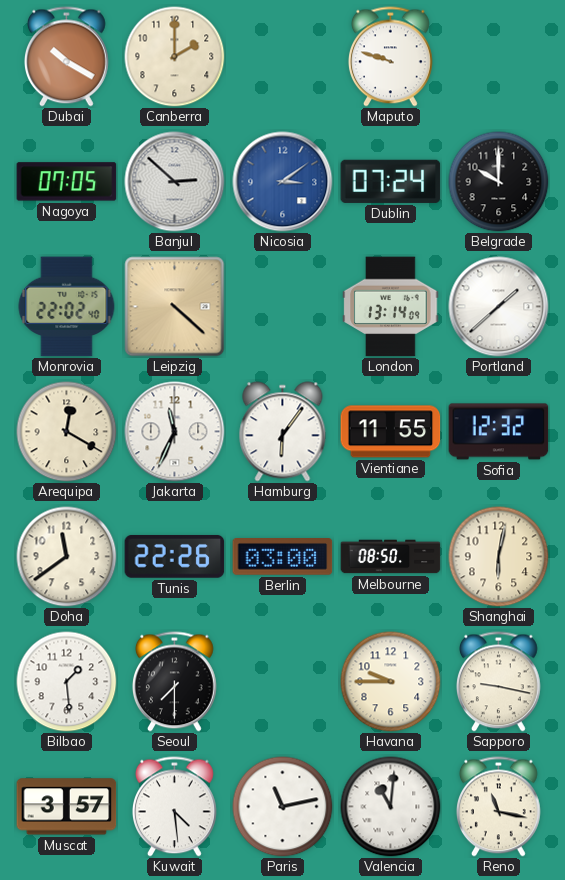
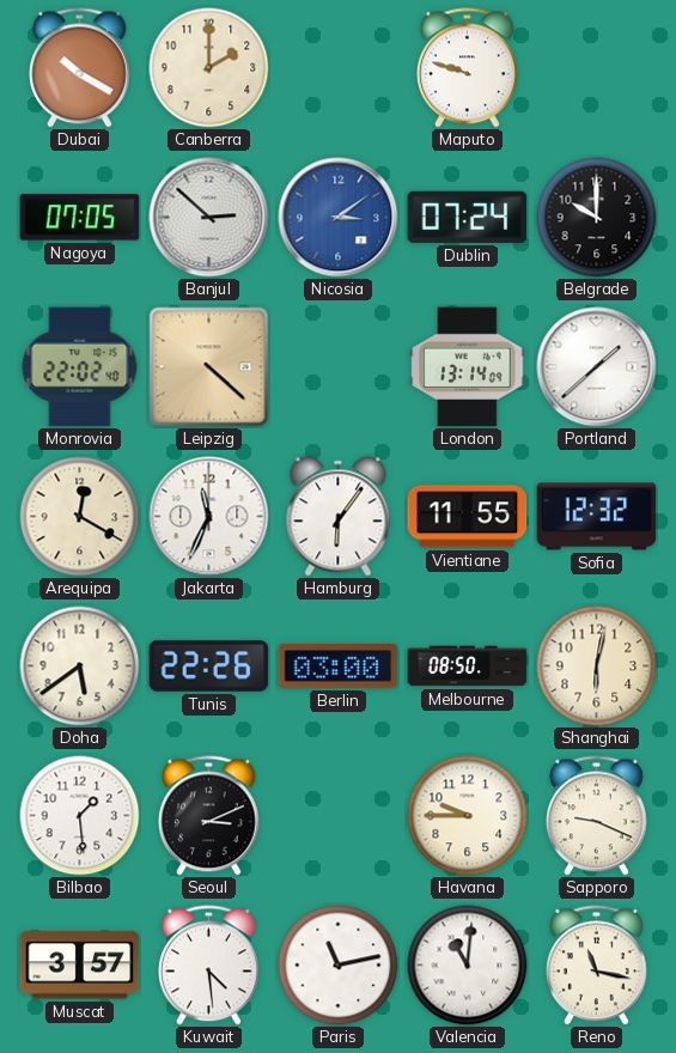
Doha: 11:39 -> 5:39 (80, 667)
Seoul: 7:30 -> 3:11 (208, 816)
Sapporo: 9:17 -> 9:19 (596, 816)
